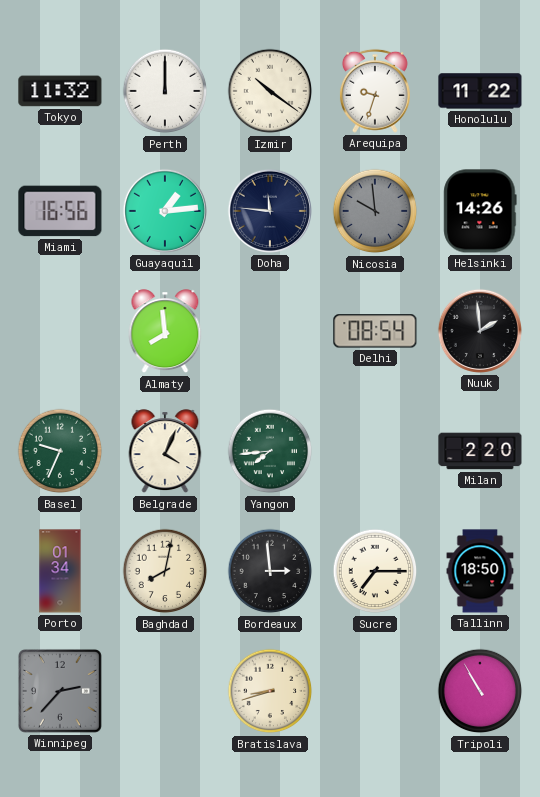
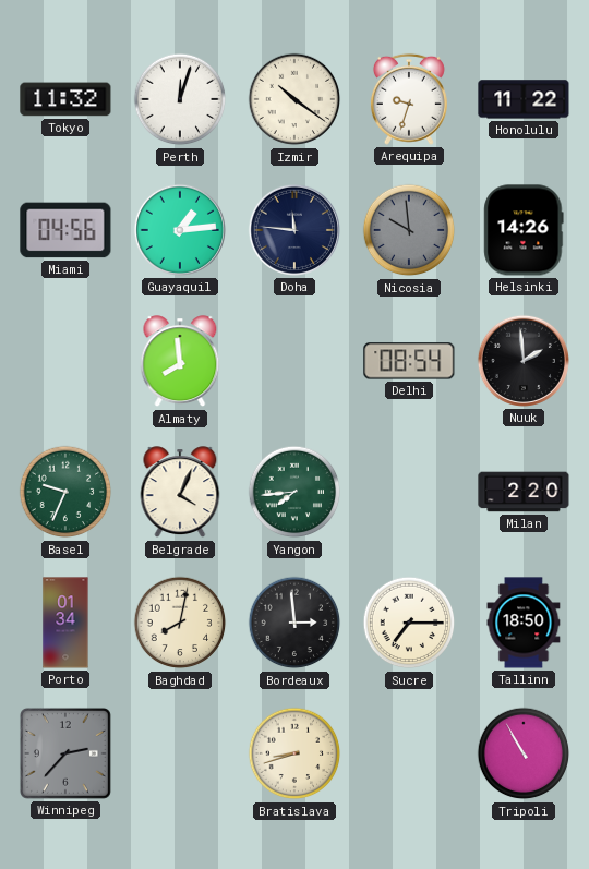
Perth: 12:00 -> 12:03 (180, 99)
Miami: 16:56 -> 04:56 (65, 230)
